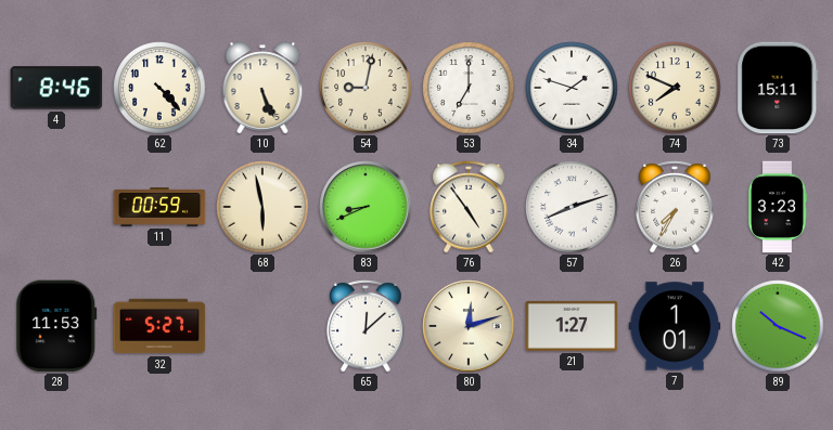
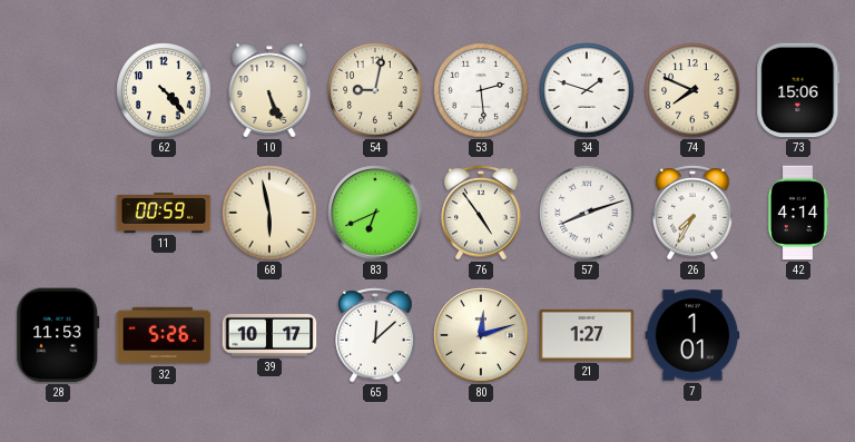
4: 8:46 -> none (56, 88)
53: 7:00 -> 2:29 (481, 90)
73: 15:11 -> 15:06 (798, 90)
83: 8:41 -> 6:41 (375, 213)
42: 3:23 -> 4:14 (798, 213)
32: 5:27 -> 5:26 (164, 335)
39: none -> 10:17 (269, 335)
89: 10:19 -> none (778, 326)
